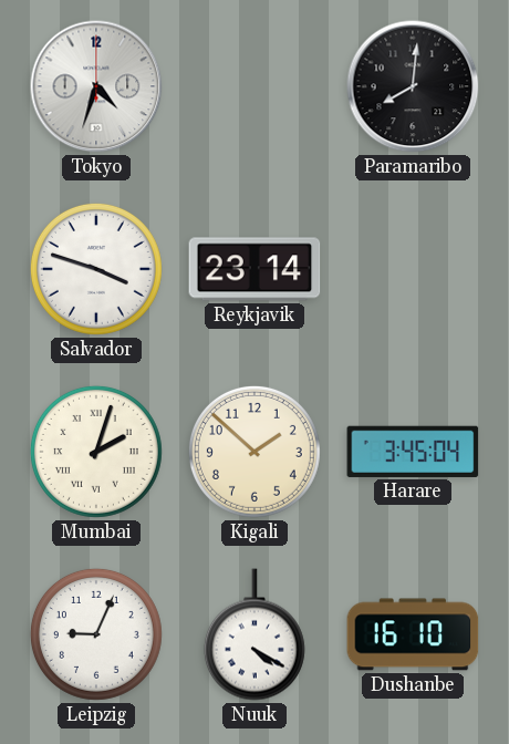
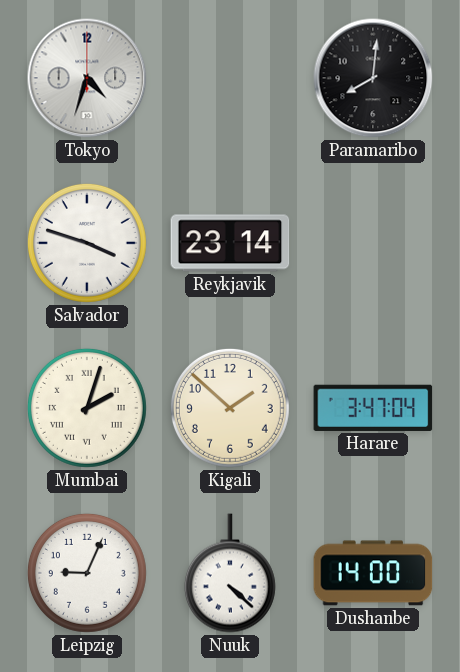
Harare: 3:45 -> 3:47 (373, 408)
Nuuk: 4:20 -> 4:22 (230, 573)
Dushanbe: 16:10 -> 14:00 (373, 573)
